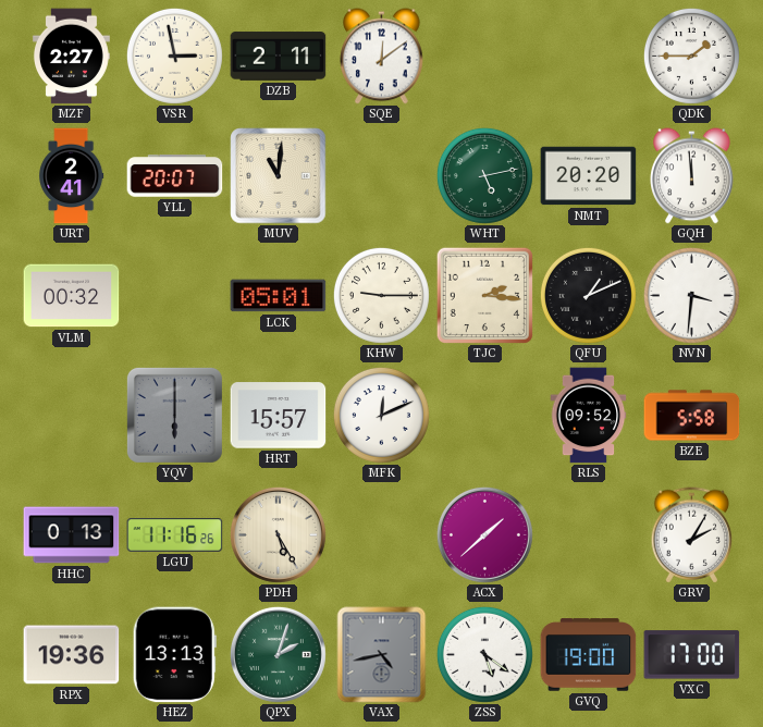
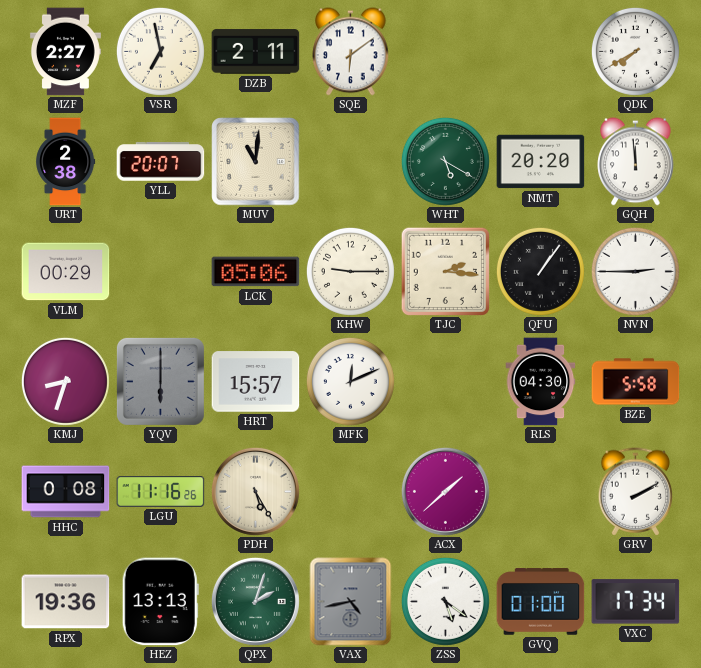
VSR: 2:58 -> 6:58 (160, 51)
SQE: 12:09 -> 6:09 (351, 52)
QDK: 1:45 -> 7:40 (635, 51)
URT: 2:41 -> 2:38 (66, 162)
WHT: 5:13 -> 5:20 (445, 161)
VLM: 00:32 -> 00:29 (66, 272)
LCK: 05:01 -> 05:06 (256, 272)
QFU: 1:11 -> 1:06 (540, 271)
NVN: 3:31 -> 2:45 (635, 271)
KMJ: none -> 8:33 (65, 381)
RLS: 09:52 -> 04:30 (541, 382)
HHC: 0:13 -> 0:08 (66, 492)
GRV: 2:05 -> 2:10 (636, 492)
GVQ: 19:00 -> 01:00 (541, 602)
VXC: 17:00 -> 17:34 (636, 602)
